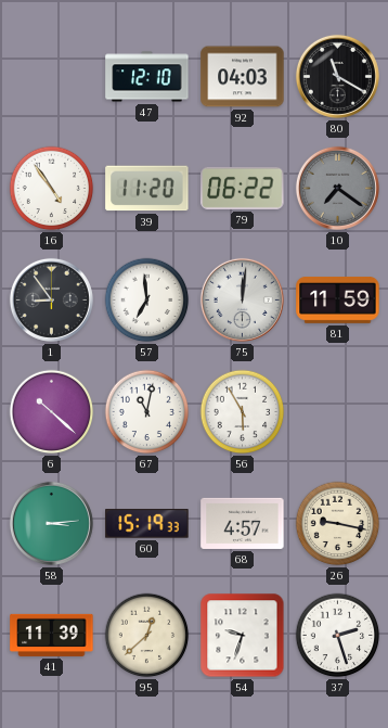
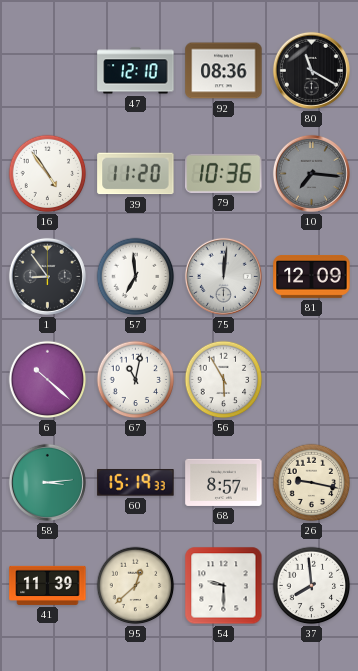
92: 04:03 -> 08:36 (224, 71)
79: 06:22 -> 10:36 (224, 173)
10: 7:21 -> 7:16 (311, 173)
81: 11:59 -> 12:09 (312, 277)
68: 4:57 -> 8:57 (224, 482)
54: 9:33 -> 9:30 (224, 586)
37: 2:27 -> 7:59 (312, 586)
